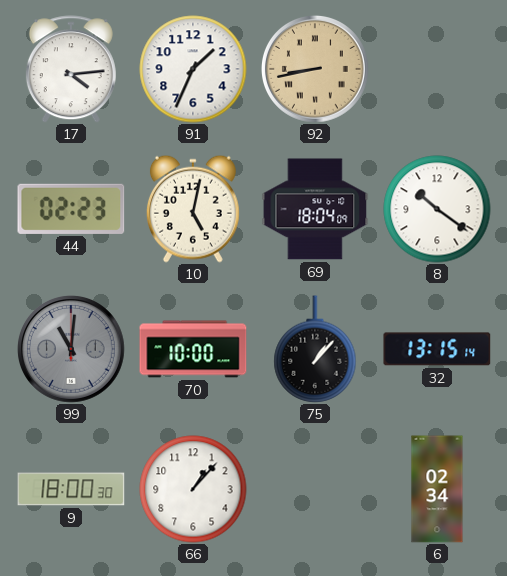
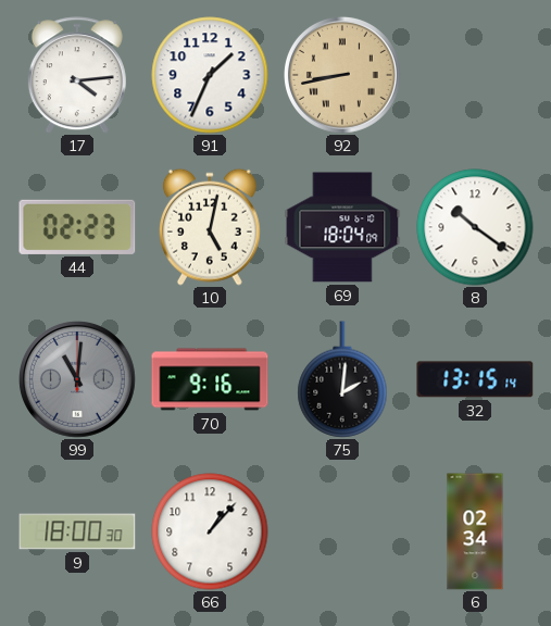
70: 10:00 -> 9:16 (210, 379)
75: 1:07 -> 2:01 (342, 379)
